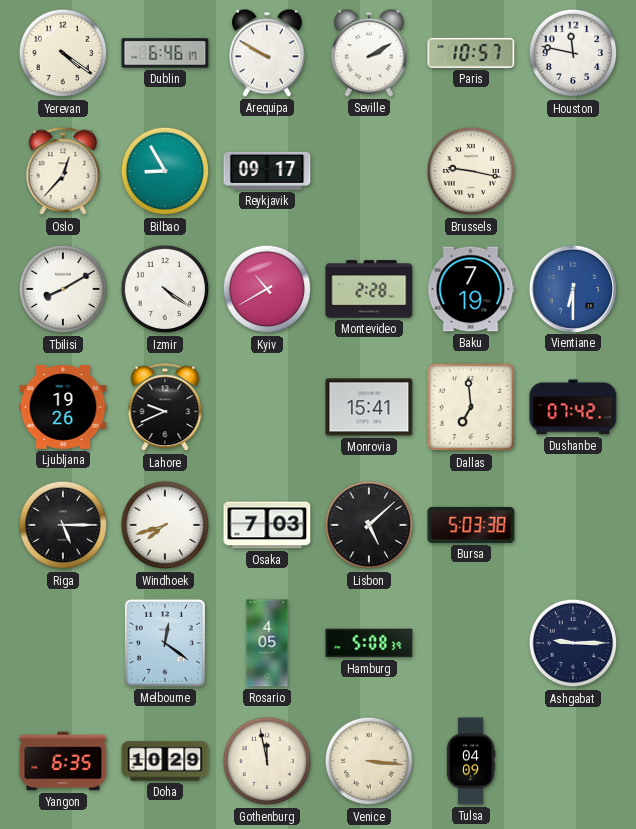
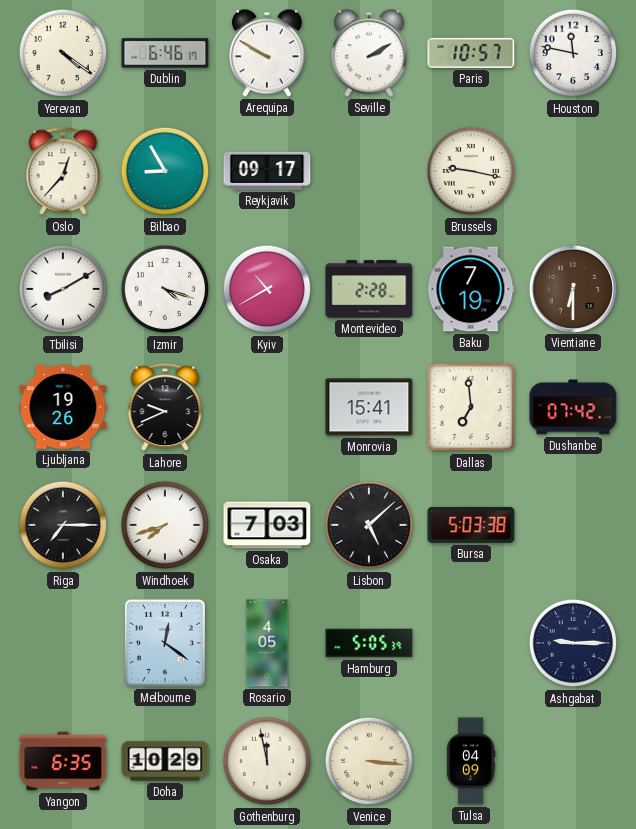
Izmir: 4:21 -> 4:18 (165, 289)
Vientiane dial: blue -> brown (572, 288)
Riga: 5:15 -> 7:15 (63, 525)
Hamburg: 5:08 -> 5:05 (369, 643)
